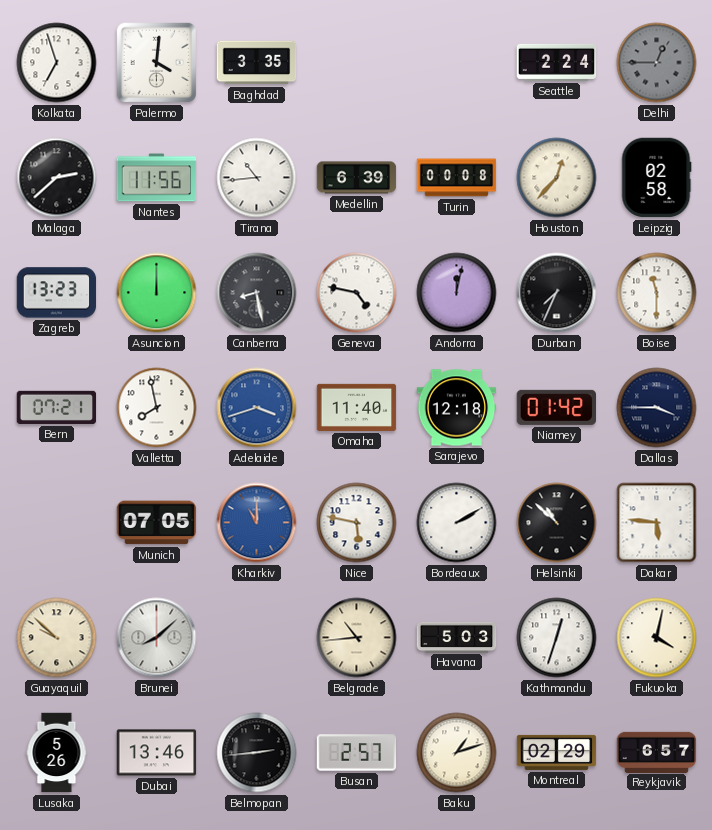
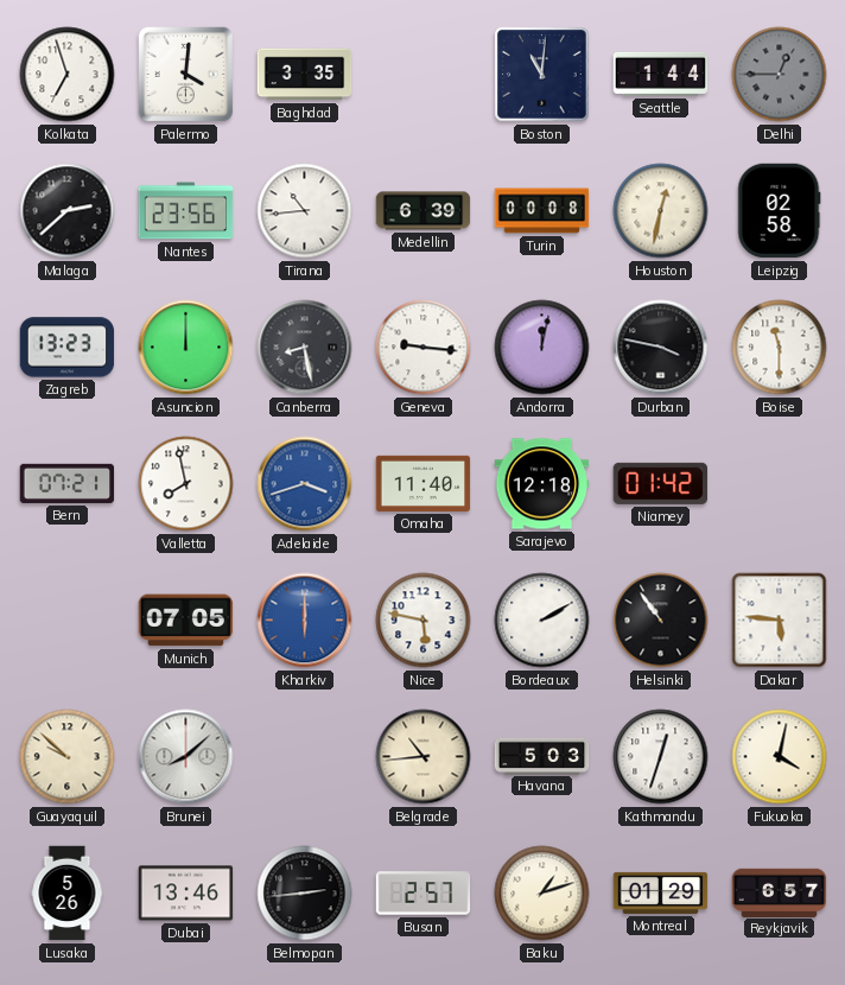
Boston: none -> 11:01 (542, 75)
Seattle: 2:24 -> 1:44 (661, 74)
Nantes: 11:56 -> 23:56 (186, 211)
Houston: 12:37 -> 12:32 (661, 211)
Geneva: 4:47 -> 9:16 (424, 348)
Durban: 7:34 -> 3:47 (661, 348)
Dallas: 3:45 -> none (657, 408)
Kharkiv: 11:00 -> 6:00 (305, 621)
Helsinki: 10:52 -> 10:54 (661, 621)
Montreal: 02:29 -> 01:29 (661, 892)
